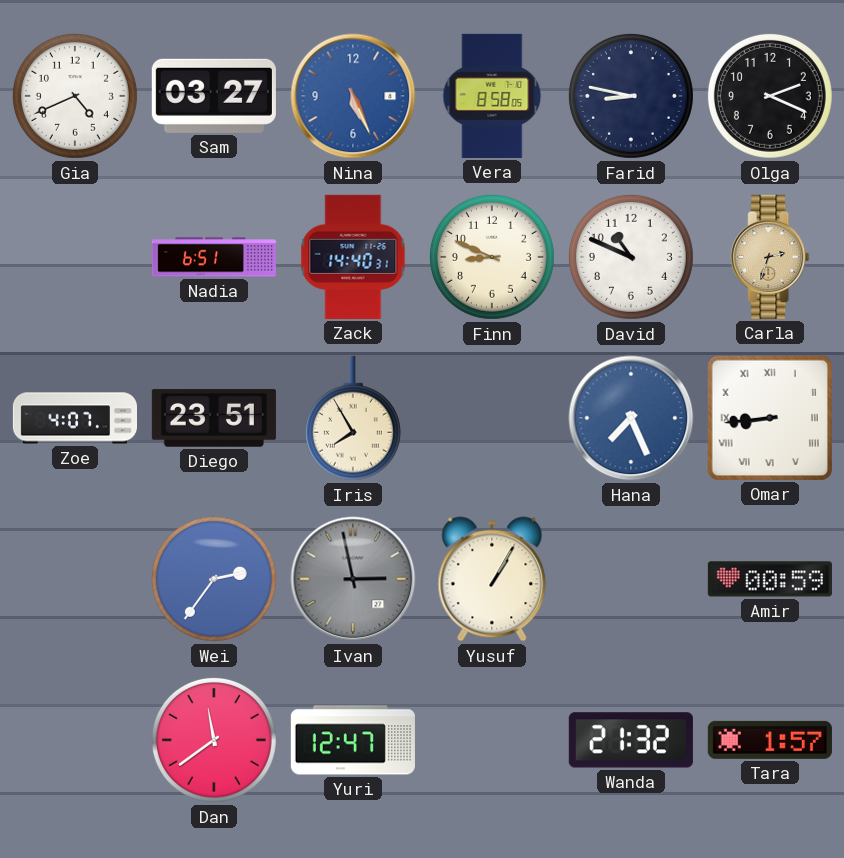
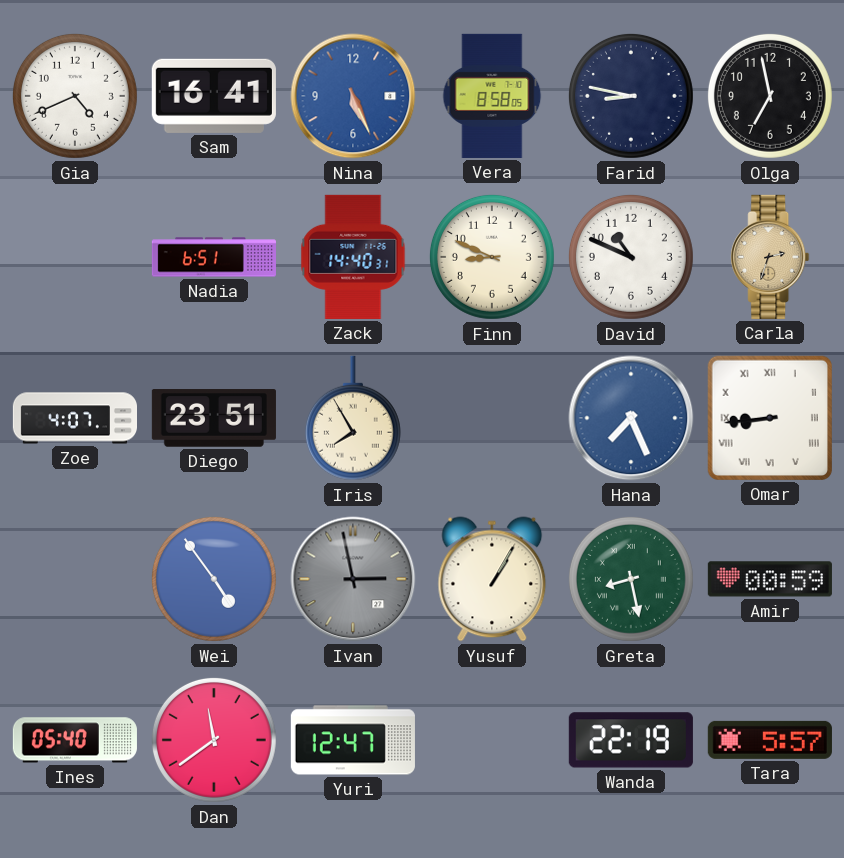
Sam: 03:27 -> 16:41 (214, 96)
Olga: 2:19 -> 6:58 (770, 96)
Wei: 2:36 -> 4:54 (214, 579)
Greta: none -> 8:28 (631, 579)
Ines: none -> 05:40 (75, 740)
Wanda: 21:32 -> 22:19 (631, 740)
Tara: 1:57 -> 5:57 (770, 740)
